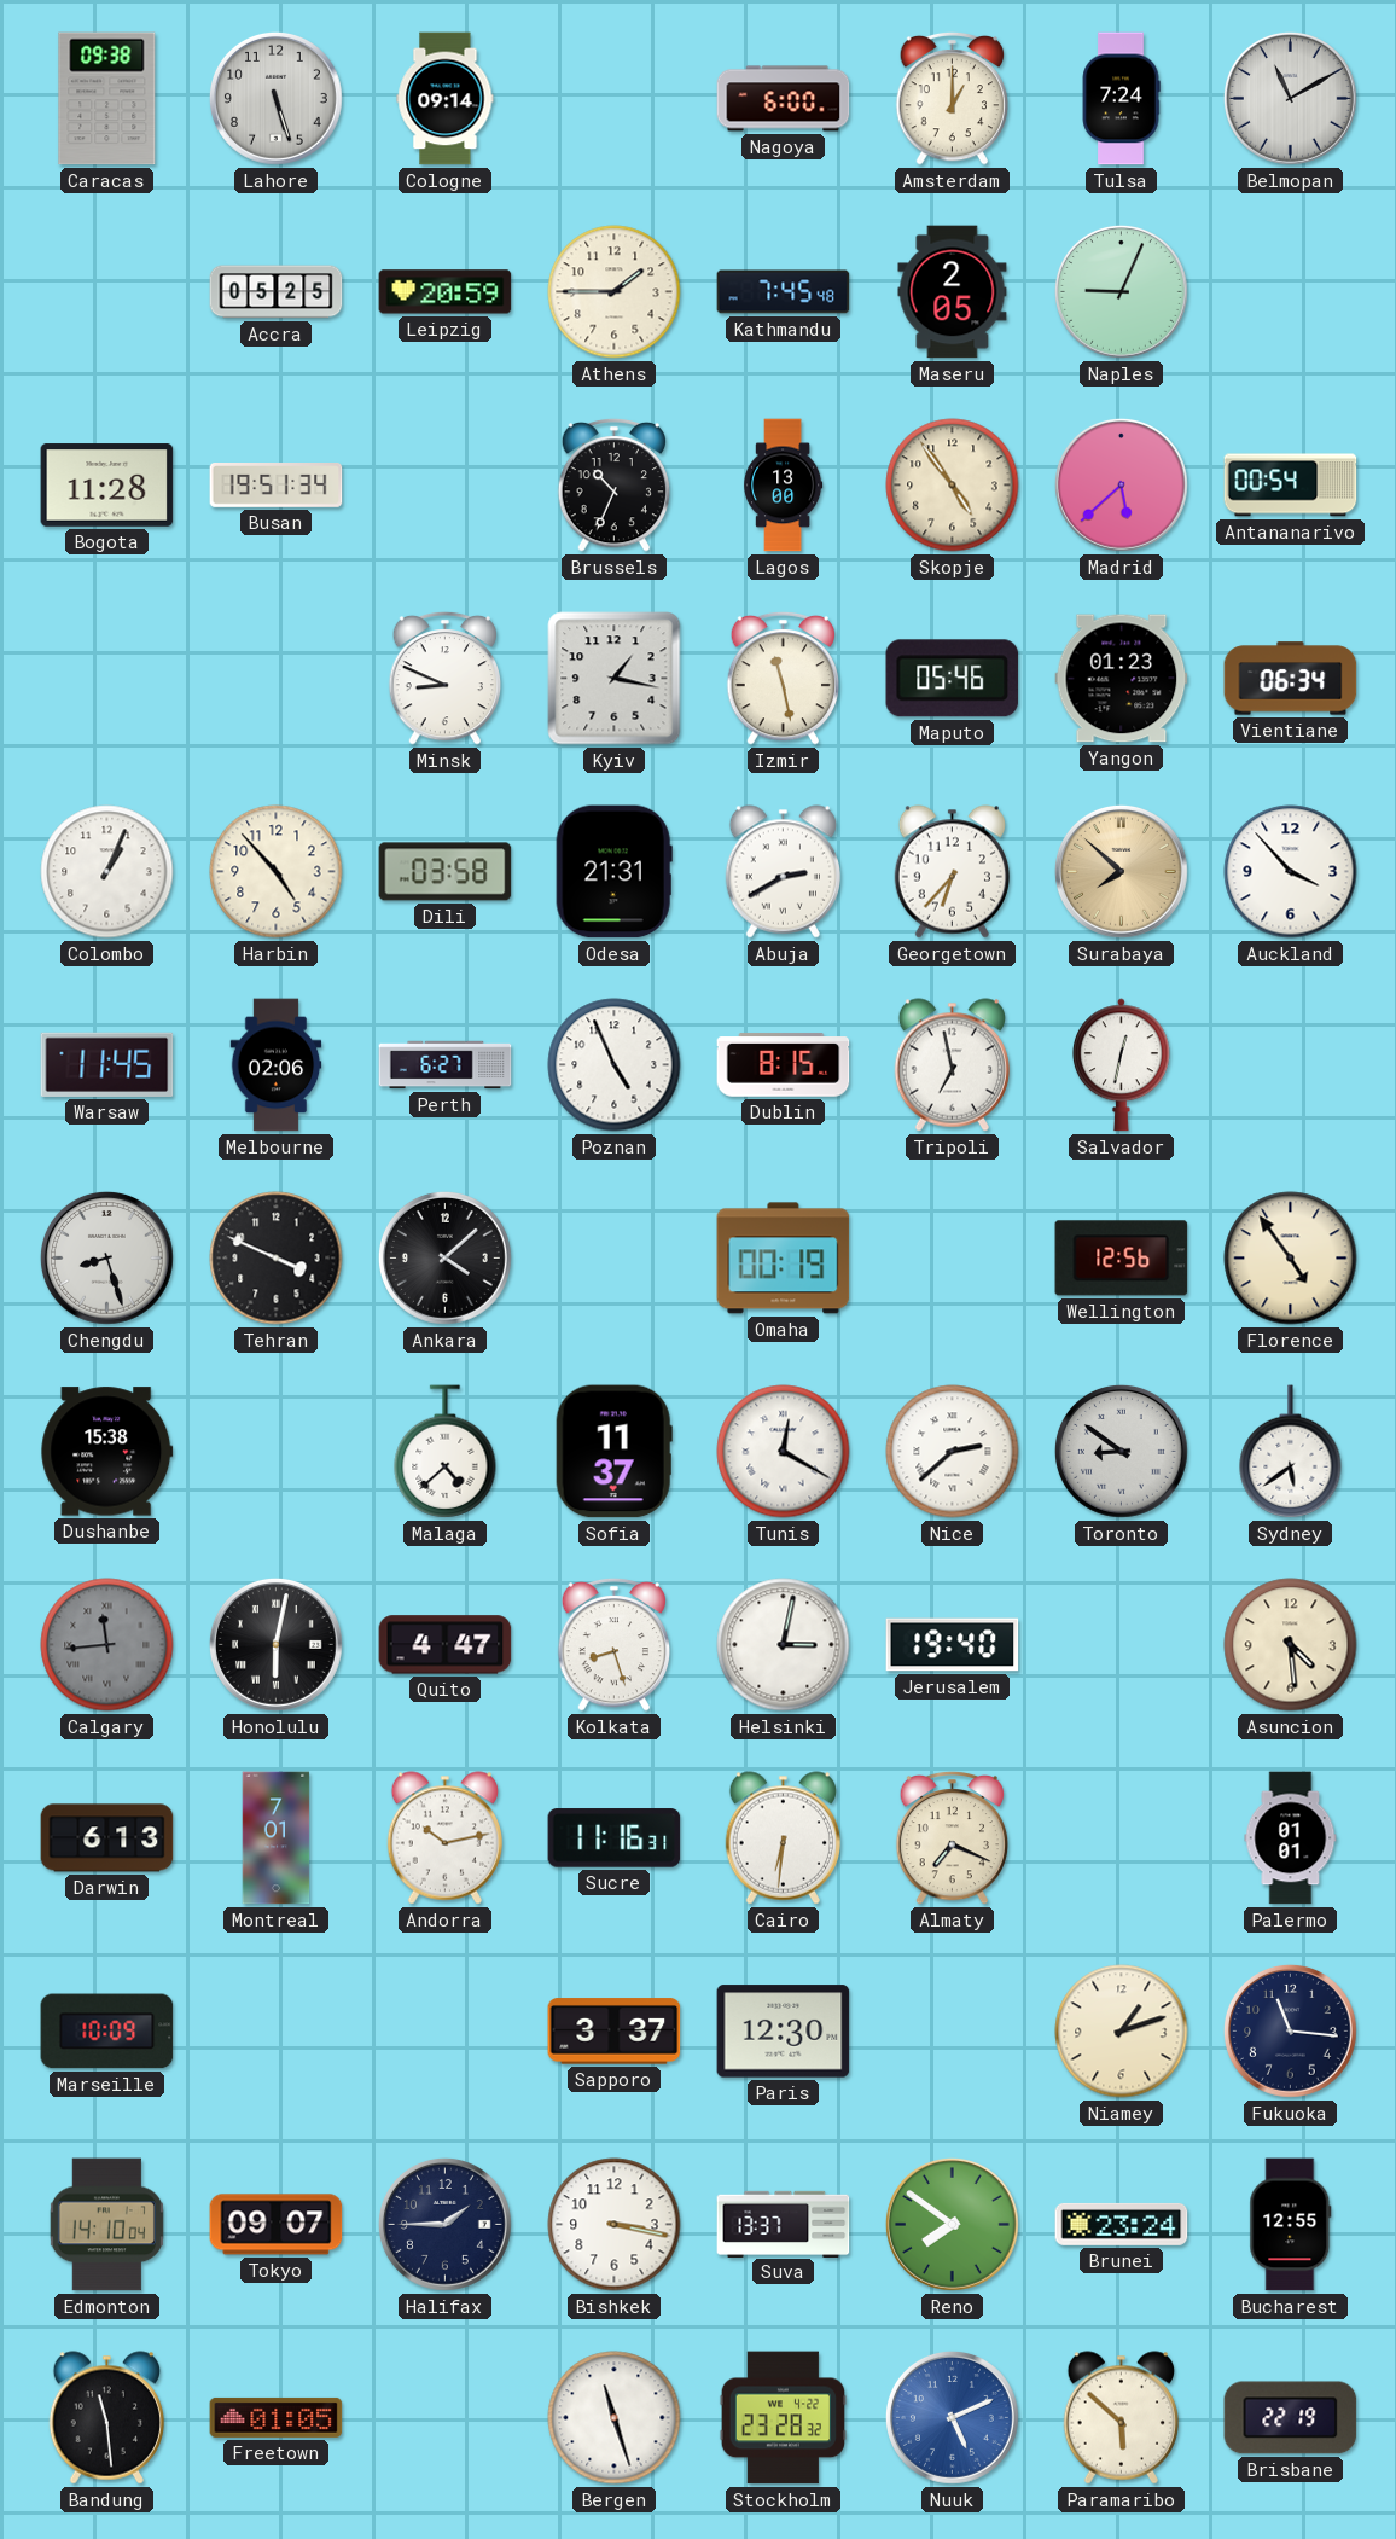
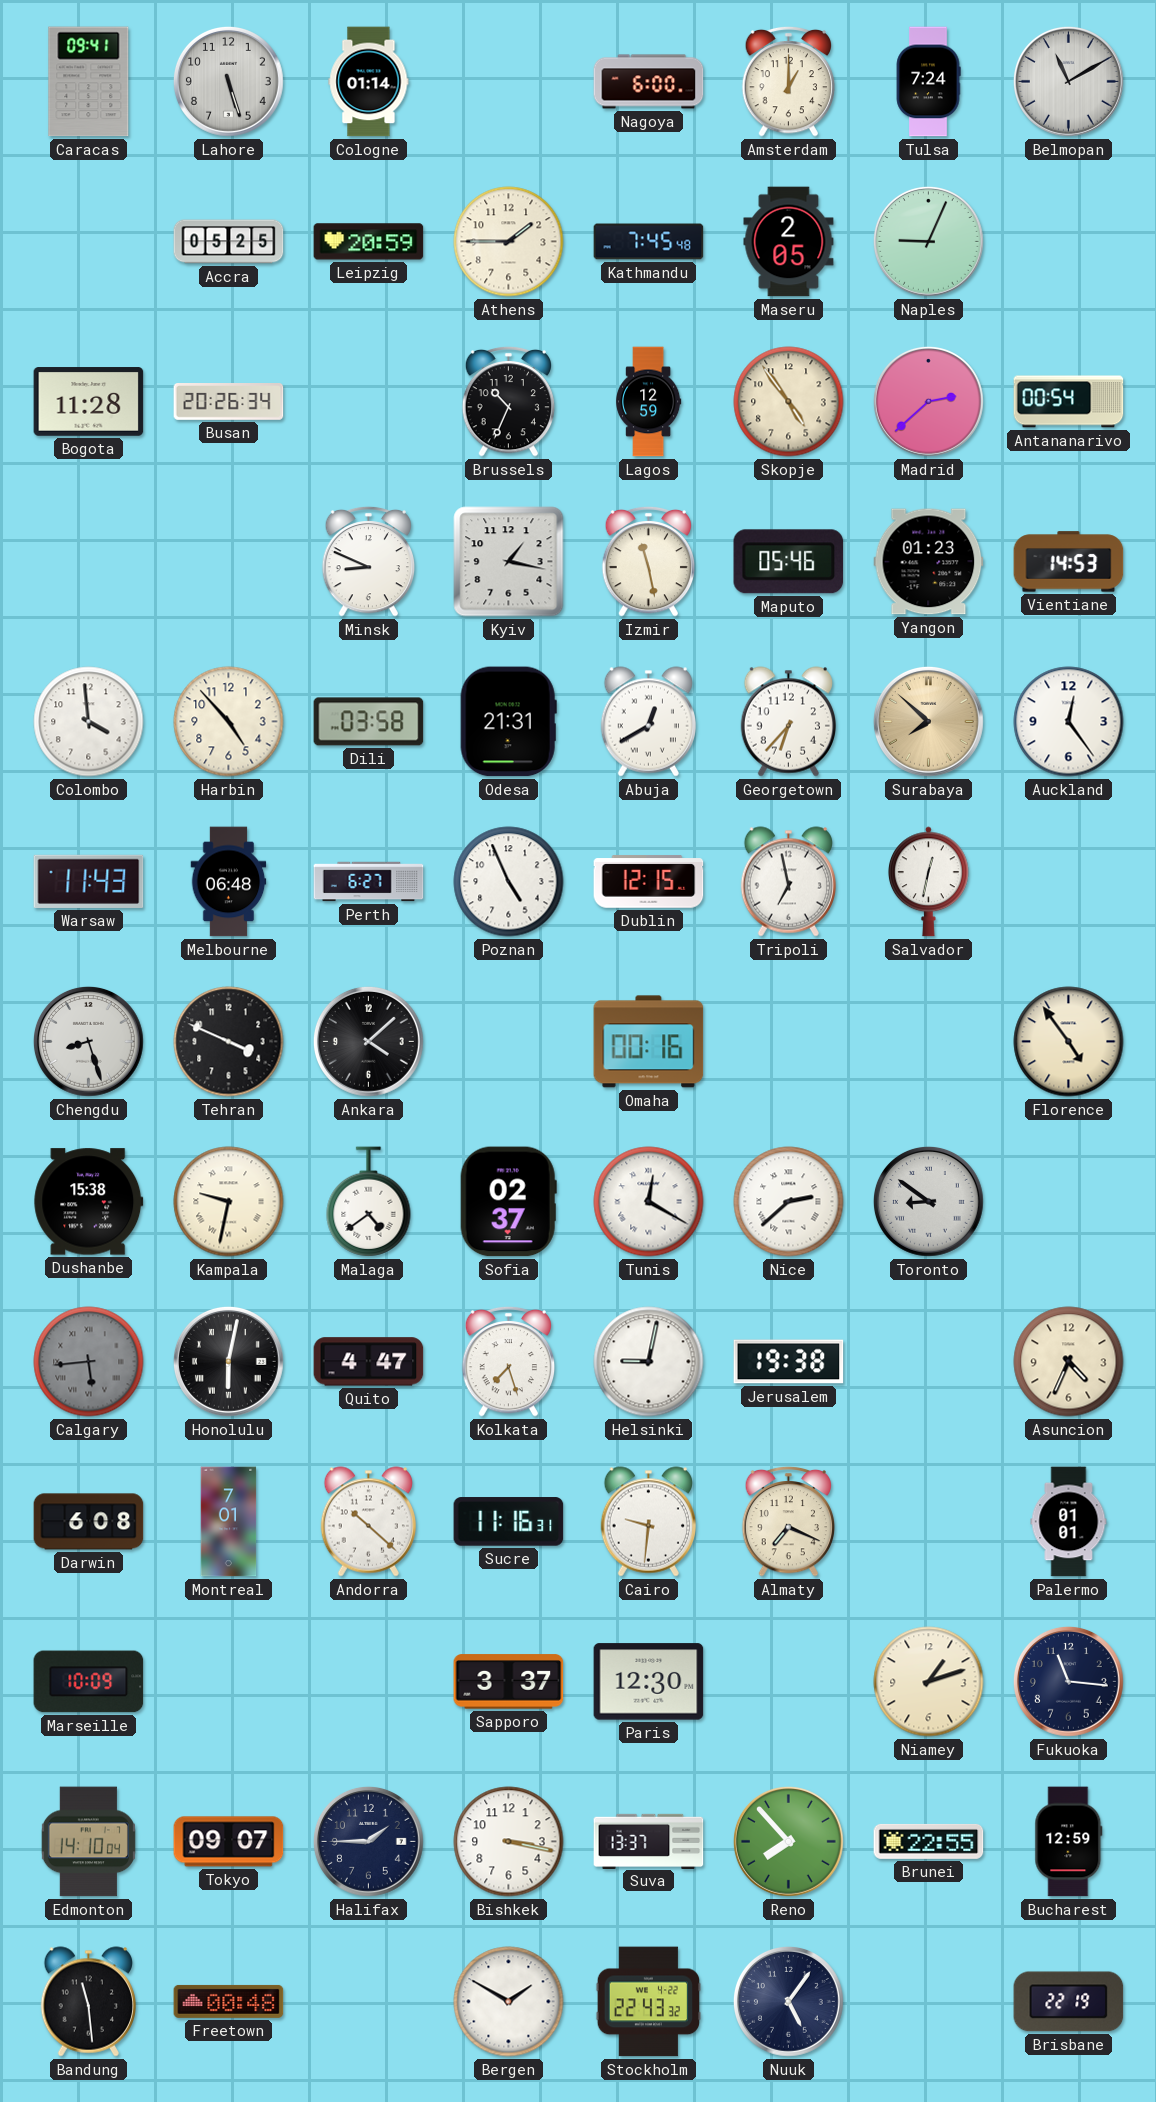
Caracas: 09:38 -> 09:41 (89, 82)
Cologne: 09:14 -> 01:14 (369, 82)
Busan: 19:51 -> 20:26 (229, 402)
Lagos: 13:00 -> 12:59 (648, 402)
Madrid: 5:38 -> 2:38 (929, 402)
Vientiane: 06:34 -> 14:53 (1069, 562)
Colombo: 1:04 -> 3:59 (89, 722)
Abuja: 2:40 -> 12:40 (648, 722)
Auckland: 3:53 -> 12:24 (1069, 722)
Warsaw: 11:45 -> 11:43 (89, 881)
Melbourne: 02:06 -> 06:48 (229, 882)
Dublin: 8:15 -> 12:15 (649, 882)
Omaha: 00:19 -> 00:16 (649, 1042)
Wellington: 12:56 -> none (1122, 1259)
Kampala: none -> 9:32 (229, 1202)
Malaga: 4:38 -> 4:39 (369, 1202)
Sofia: 11:37 -> 02:37 (508, 1202)
Sydney: 5:39 -> none (1291, 1452)
Calgary: 11:44 -> 5:44 (89, 1362)
Kolkata: 8:27 -> 7:27 (509, 1361)
Helsinki: 3:02 -> 9:02 (649, 1362)
Jerusalem: 19:40 -> 19:38 (789, 1362)
Asuncion: 4:29 -> 4:34 (1069, 1362)
Darwin: 6:13 -> 6:08 (89, 1522)
Andorra: 10:13 -> 10:22 (368, 1522)
Cairo: 6:31 -> 9:31 (648, 1522)
Reno: 7:51 -> 7:53 (789, 1842)
Brunei: 23:24 -> 22:55 (929, 1841)
Bucharest: 12:55 -> 12:59 (1069, 1842)
Freetown: 01:05 -> 00:48 (229, 2001)
Bergen: 11:27 -> 1:50 (509, 2002)
Stockholm: 23:28 -> 22:43 (649, 2002)
Nuuk: 5:11 -> 5:06 (789, 2002)
Nuuk dial: blue -> navy (789, 2002)
Paramaribo: 5:52 -> none (1121, 2418)
